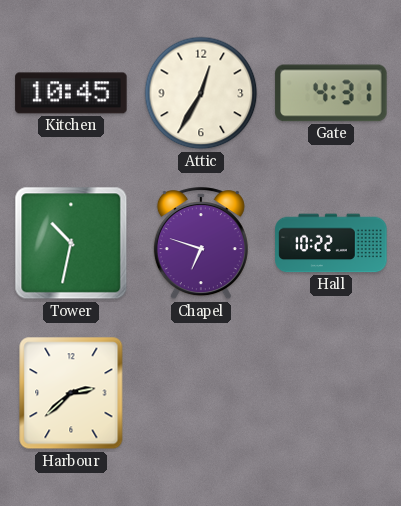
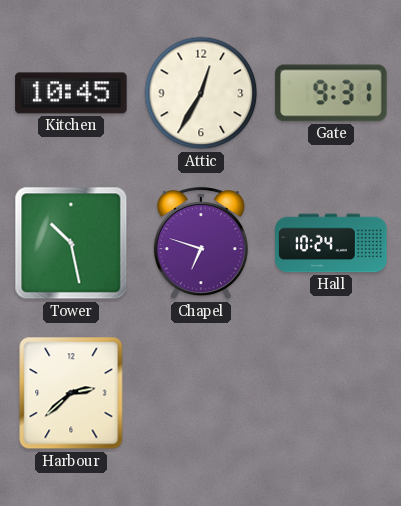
Gate: 4:31 -> 9:31 (331, 93)
Tower: 10:32 -> 10:28 (71, 243)
Hall: 10:22 -> 10:24 (331, 243)
